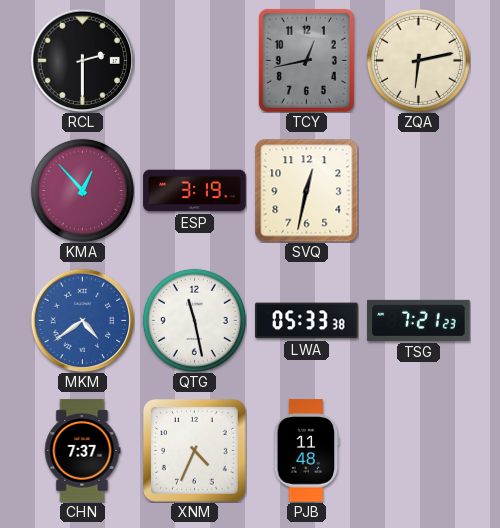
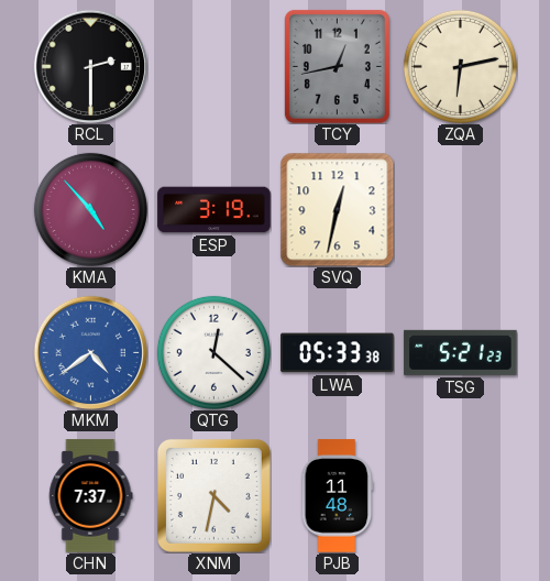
KMA: 12:53 -> 4:53 (90, 209)
QTG: 11:28 -> 12:22 (213, 352)
TSG: 7:21 -> 5:21 (461, 352)
XNM: 4:34 -> 4:32 (213, 495)
